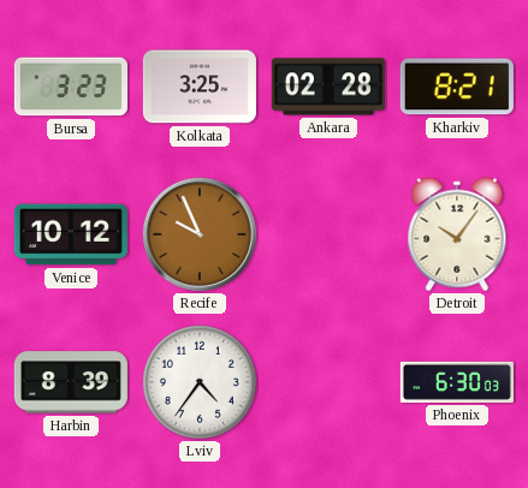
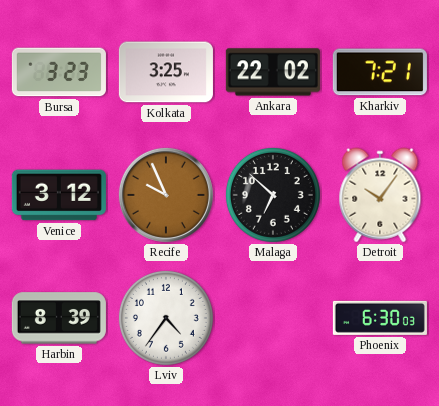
Ankara: 02:28 -> 22:02 (273, 72)
Kharkiv: 8:21 -> 7:21 (380, 72)
Venice: 10:12 -> 3:12 (59, 195)
Malaga: none -> 6:52 (273, 195)
